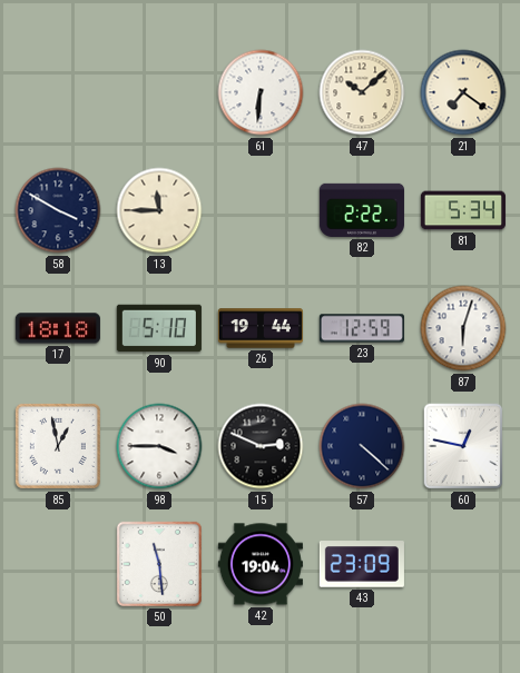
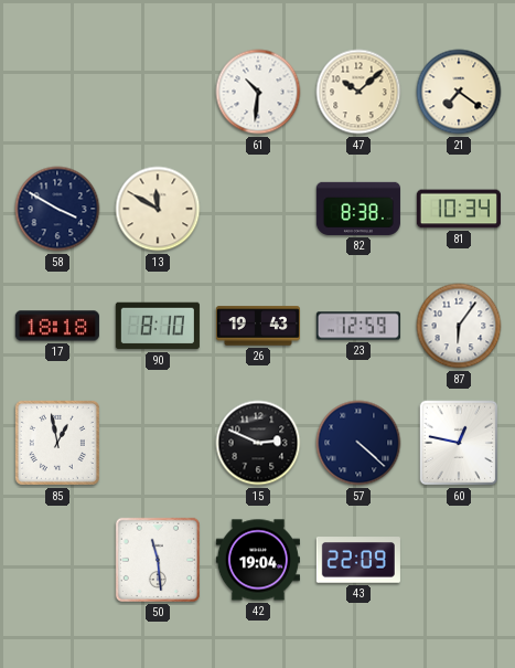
61: 6:31 -> 10:31 (258, 92)
13: 11:45 -> 11:50 (158, 209)
82: 2:22 -> 8:38 (358, 209)
81: 5:34 -> 10:34 (459, 209)
90: 5:10 -> 8:10 (158, 326)
26: 19:44 -> 19:43 (258, 326)
87: 6:03 -> 6:06 (459, 326)
98: 3:45 -> none (159, 446)
43: 23:09 -> 22:09 (358, 560)
